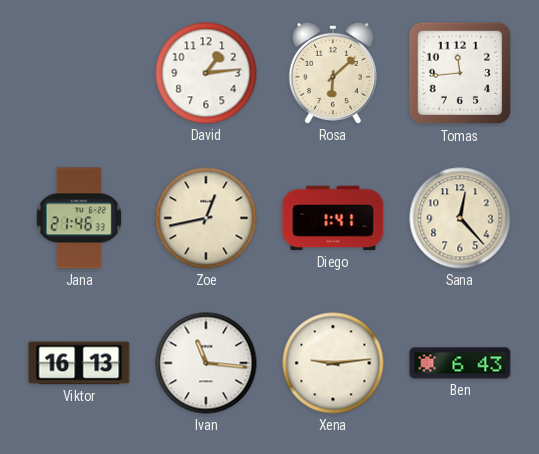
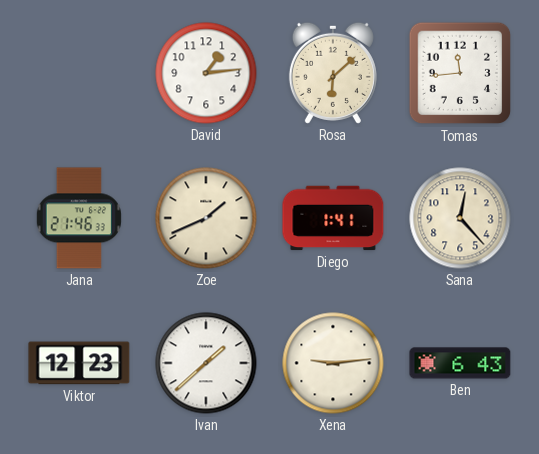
Zoe: 12:43 -> 1:41 (206, 218)
Viktor: 16:13 -> 12:23 (79, 363)
Ivan: 11:16 -> 1:38 (206, 363)
